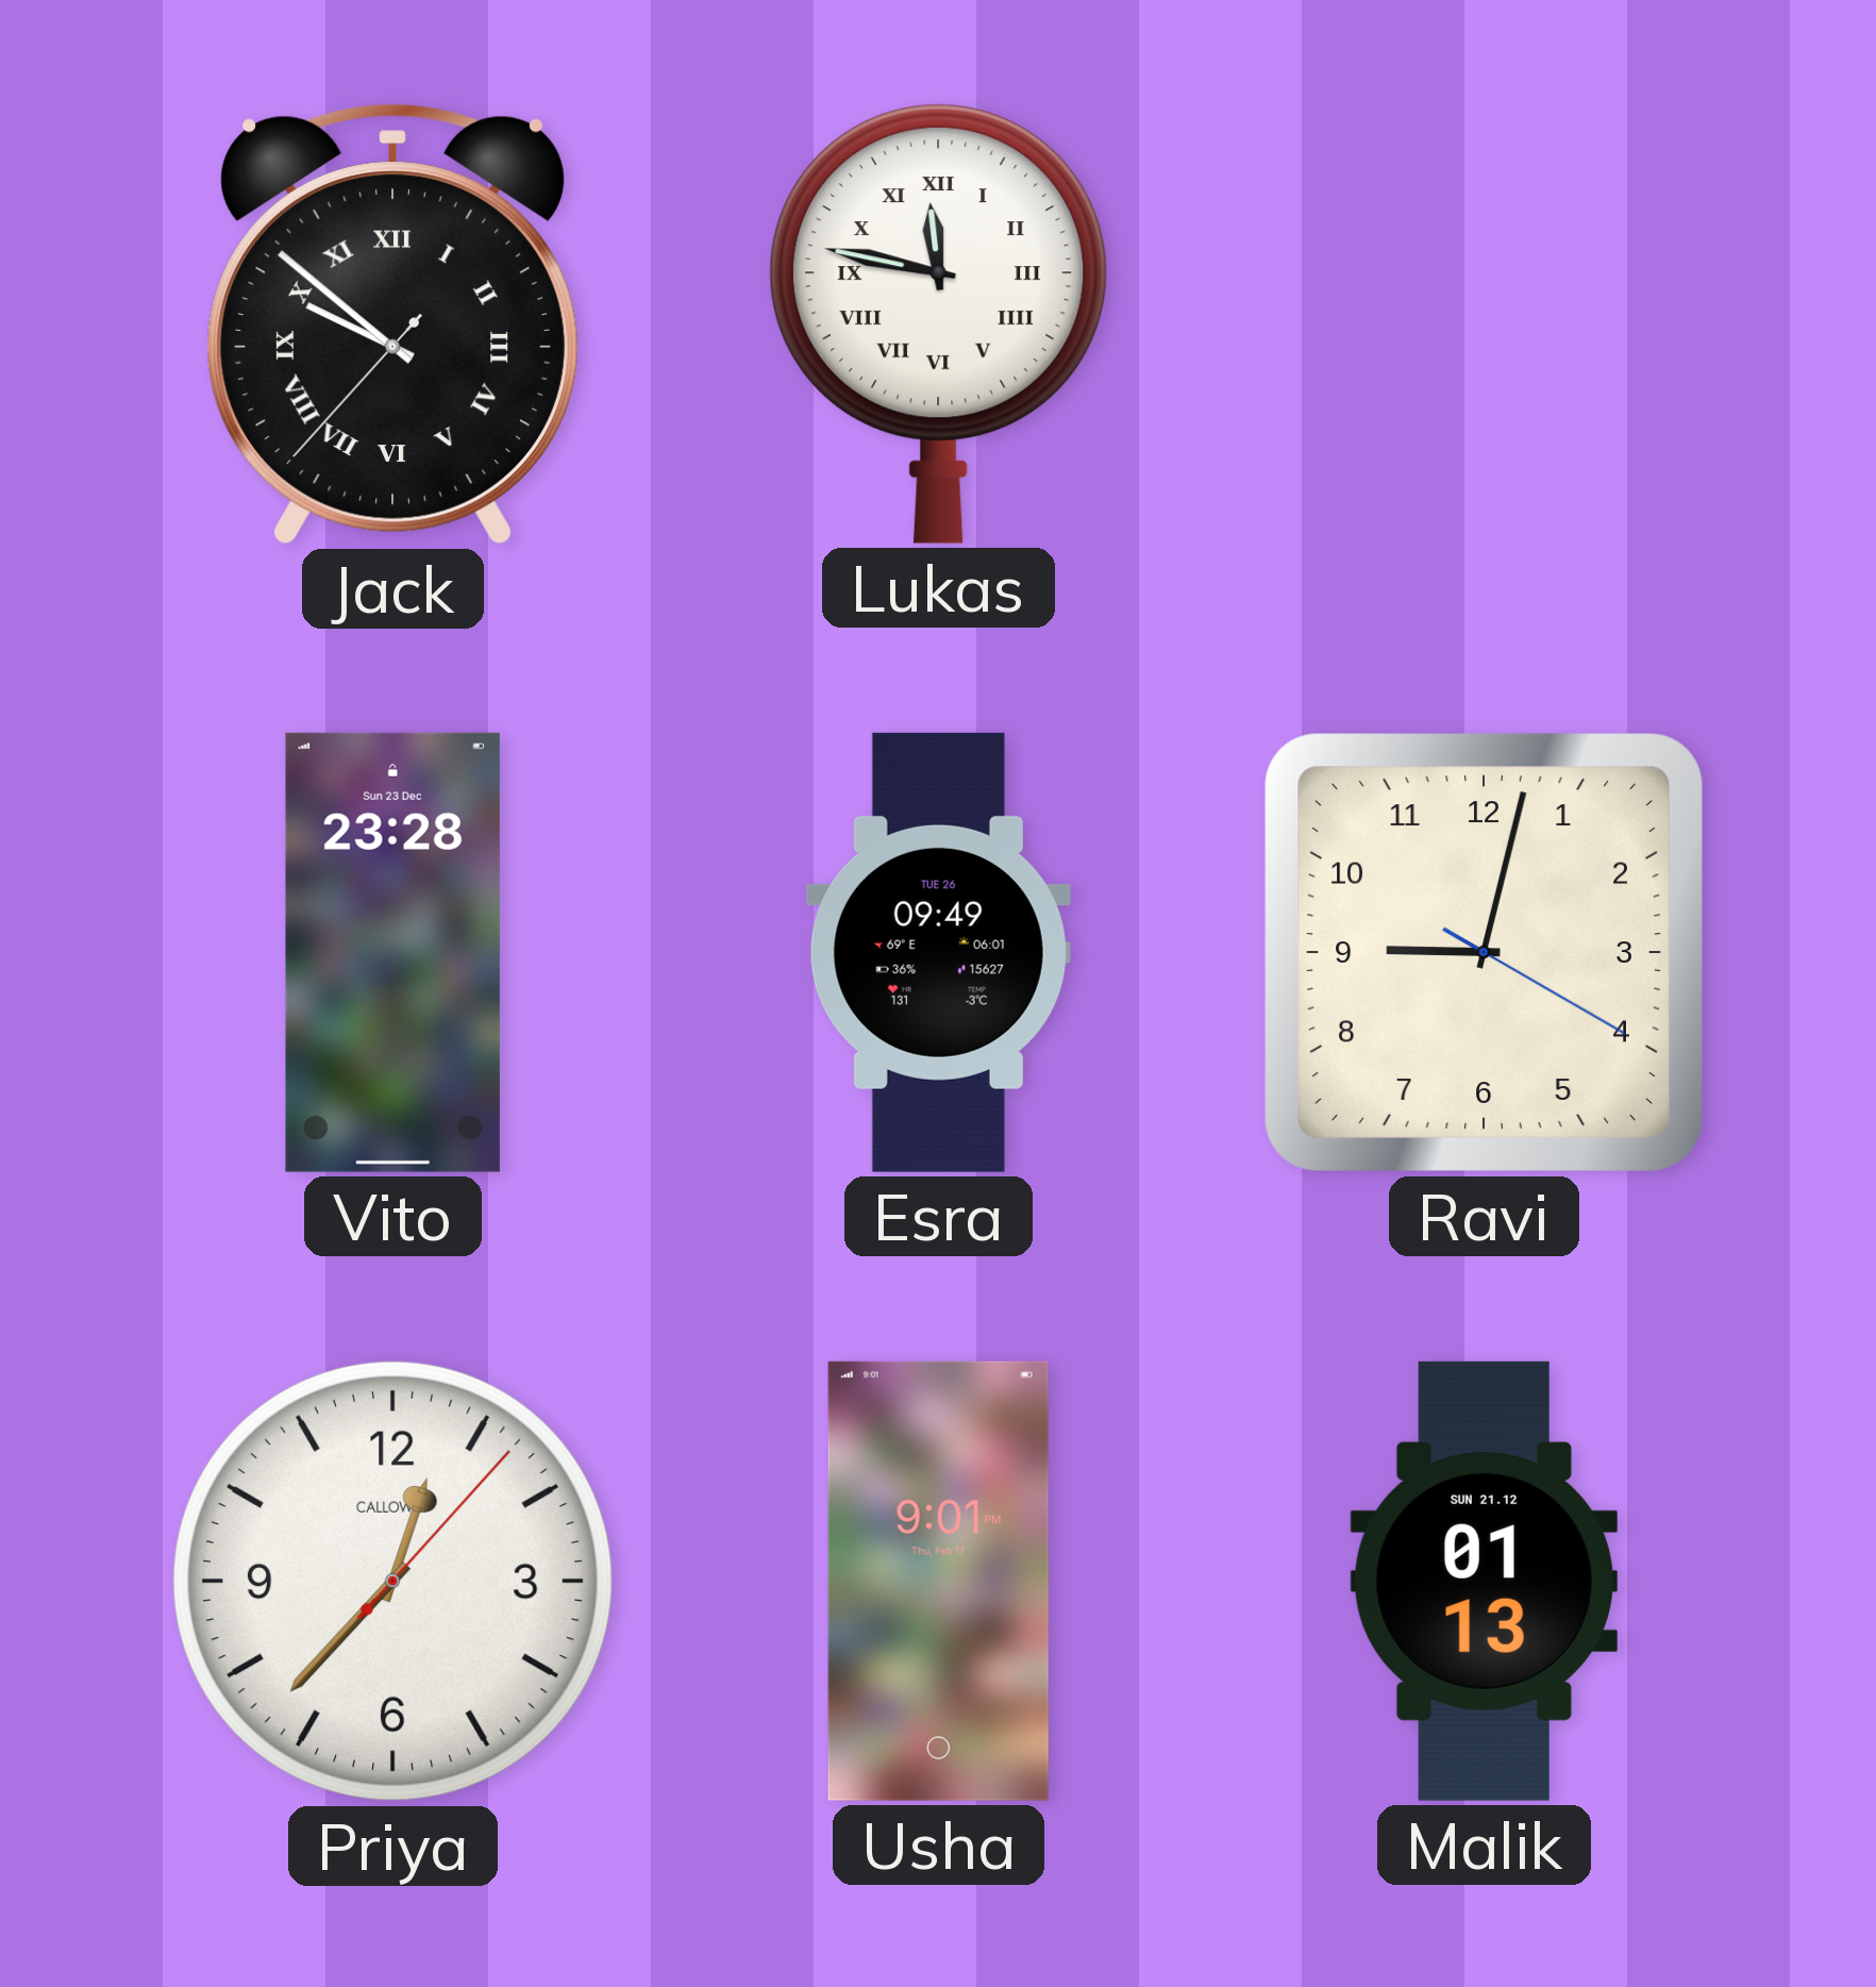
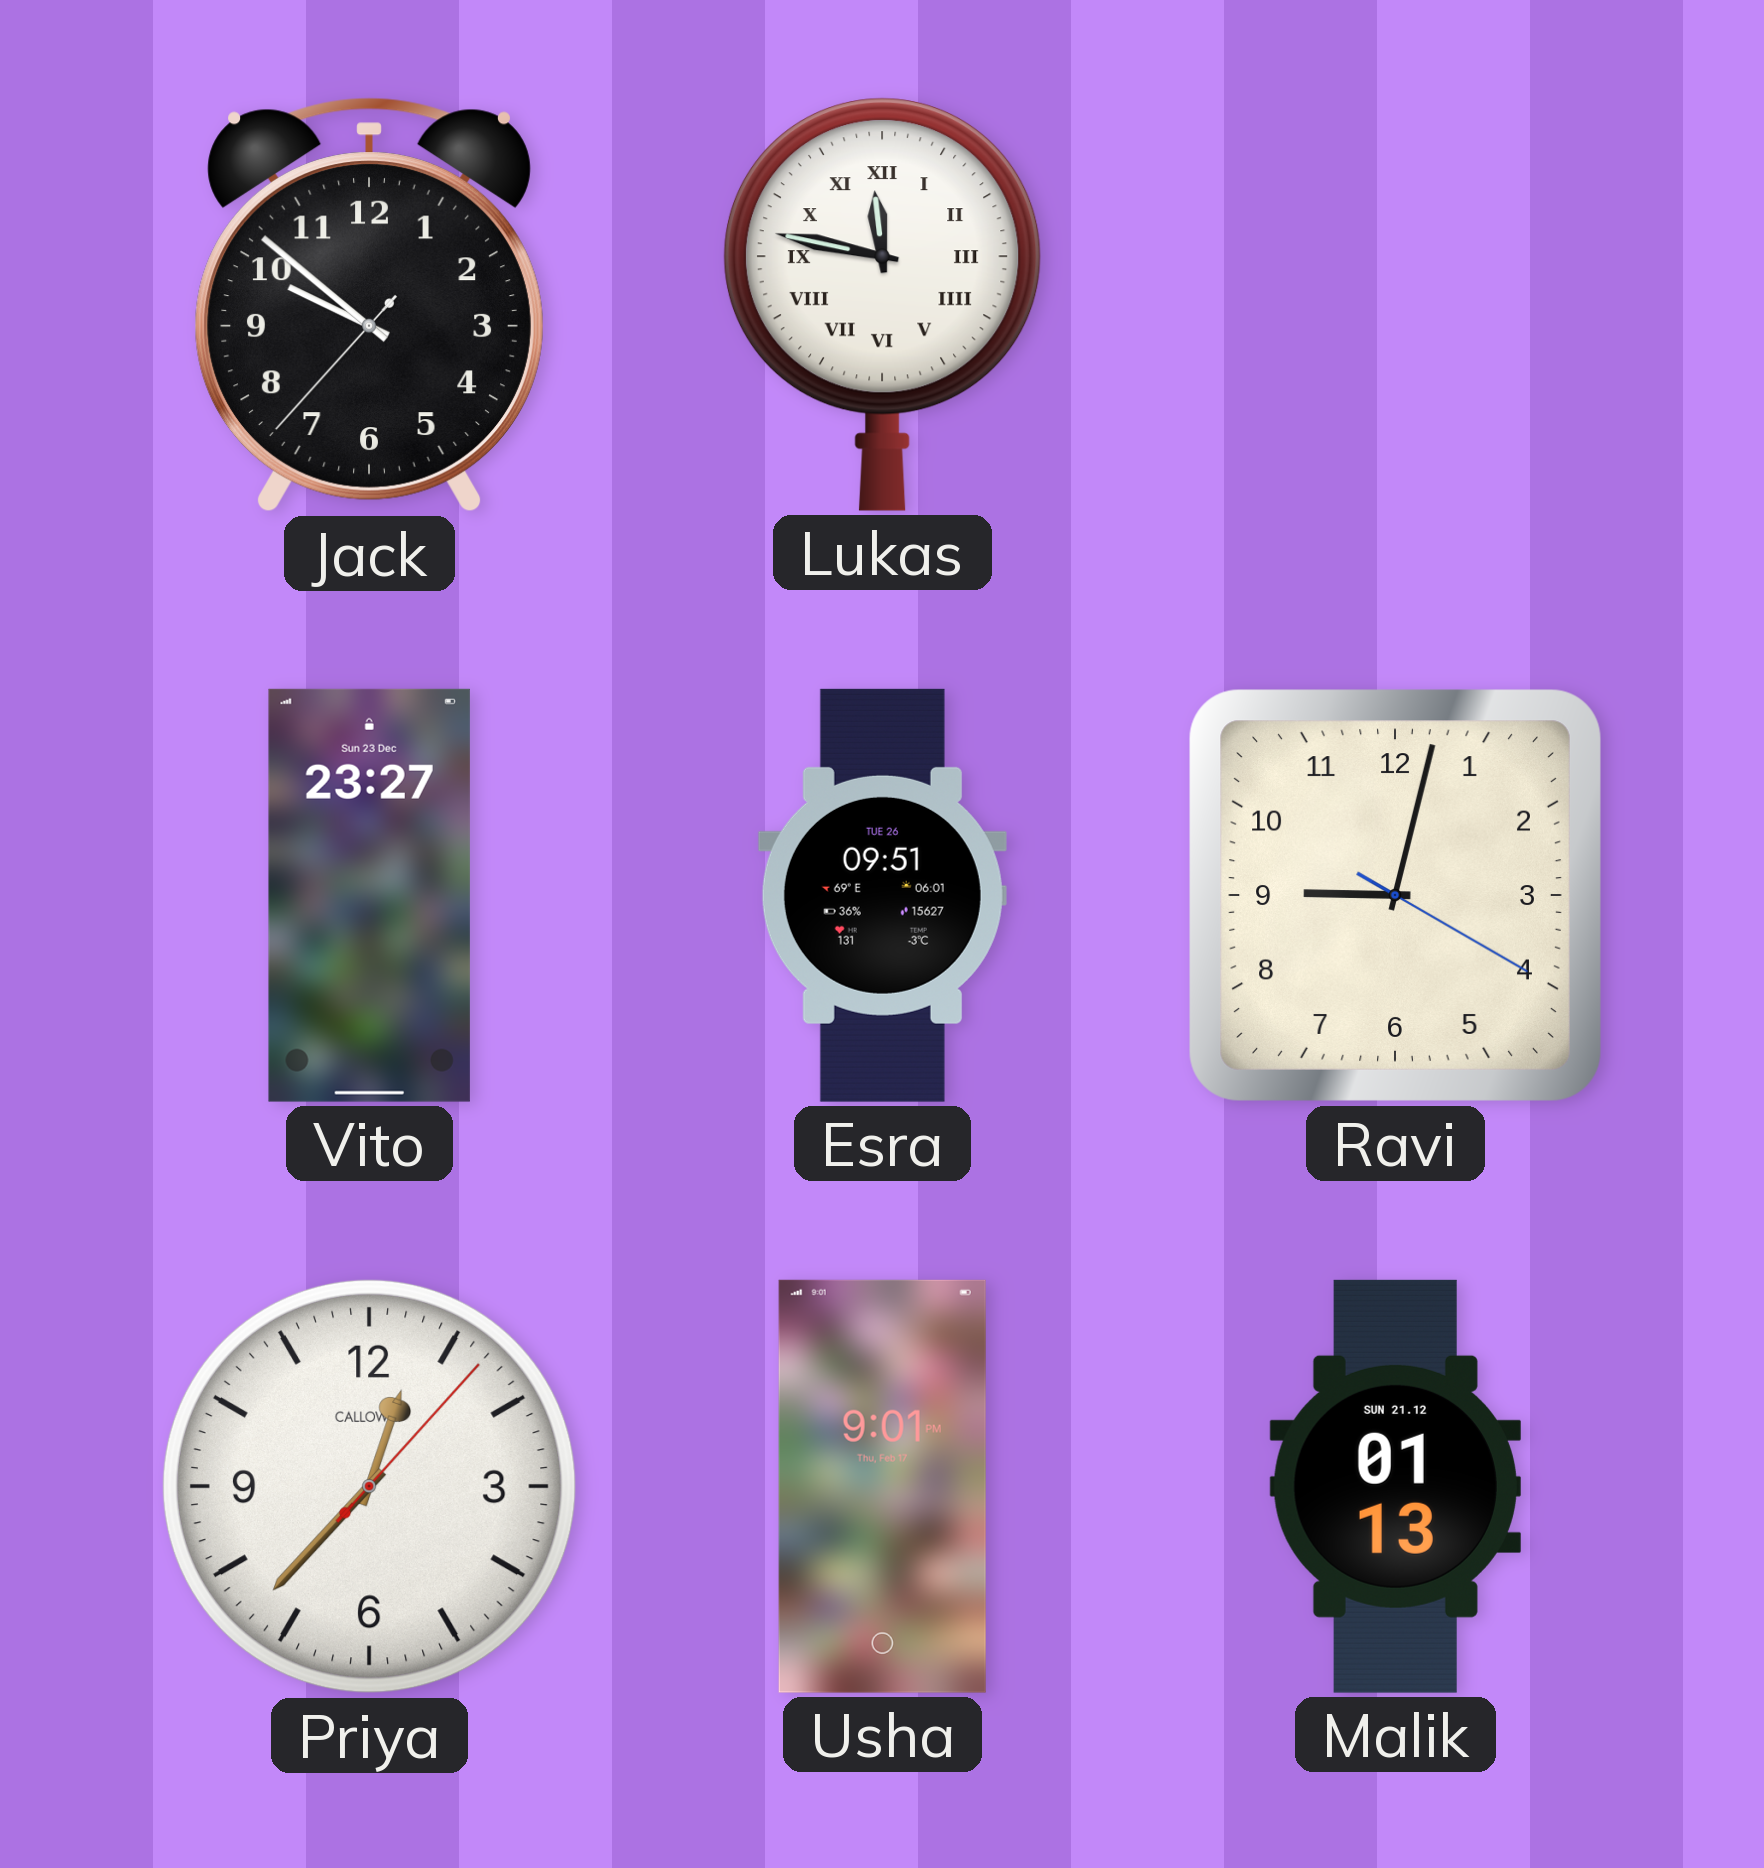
Jack numerals: Roman -> Arabic (369, 305)
Vito: 23:28 -> 23:27 (369, 895)
Esra: 09:49 -> 09:51 (882, 895)
